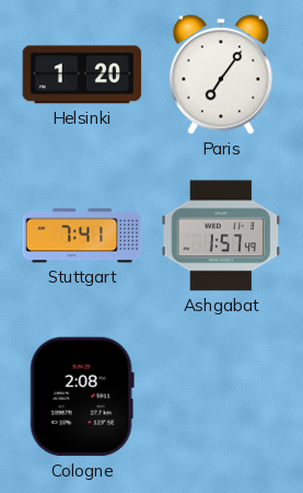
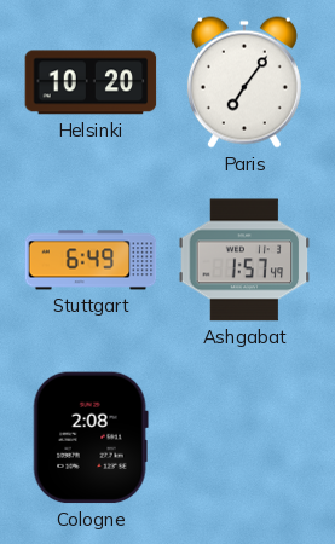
Helsinki: 1:20 -> 10:20 (91, 82)
Stuttgart: 7:41 -> 6:49 (91, 260)
